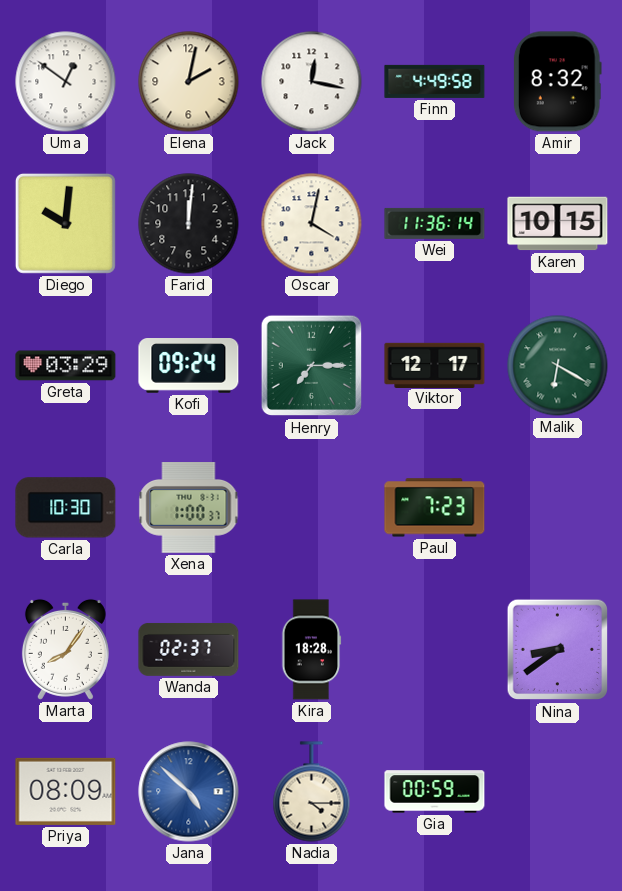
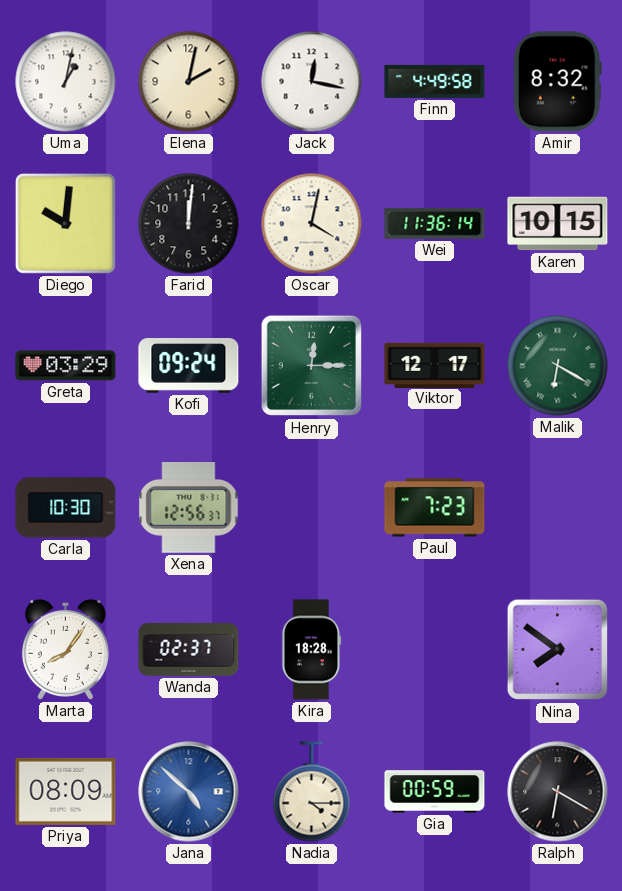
Uma: 12:51 -> 1:02 (66, 82)
Henry: 7:15 -> 12:15 (312, 366)
Xena: 1:00 -> 12:56 (189, 508)
Nina: 8:39 -> 7:51 (558, 650)
Ralph: none -> 6:20 (558, 792)
